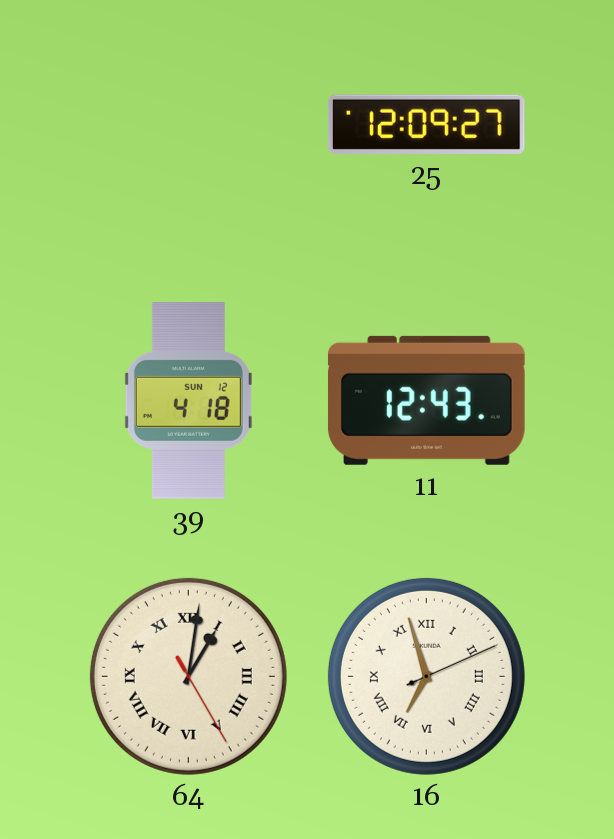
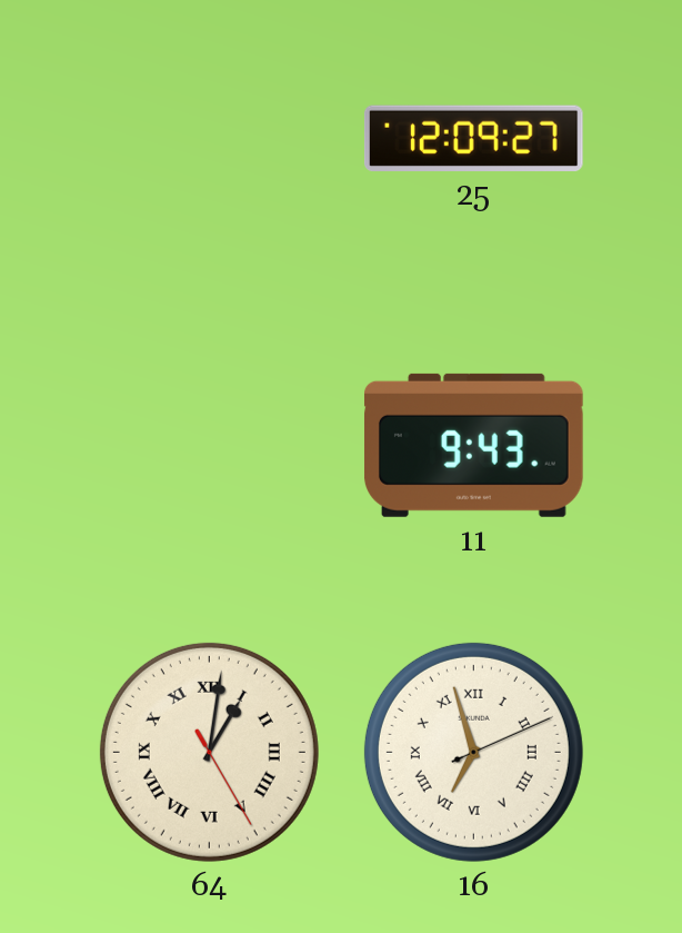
39: 4:18 -> none (188, 401)
11: 12:43 -> 9:43 (473, 445)
